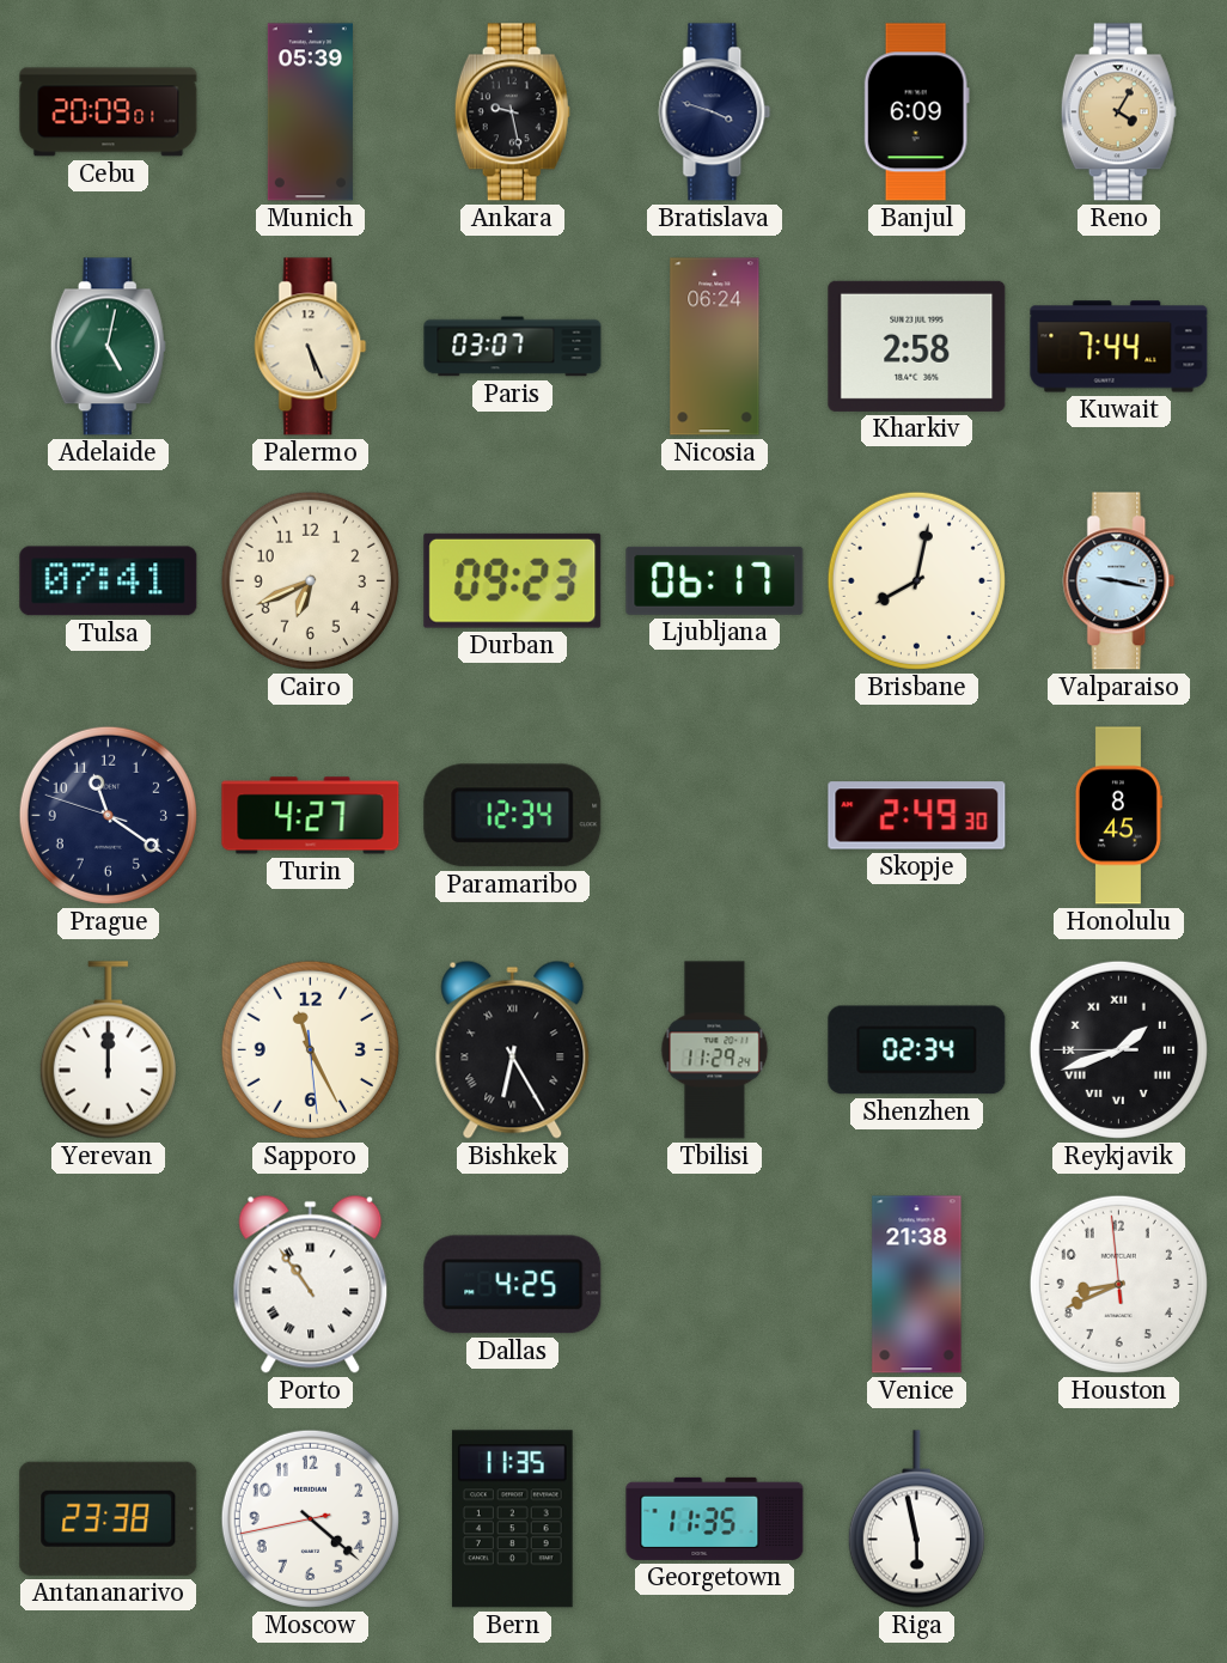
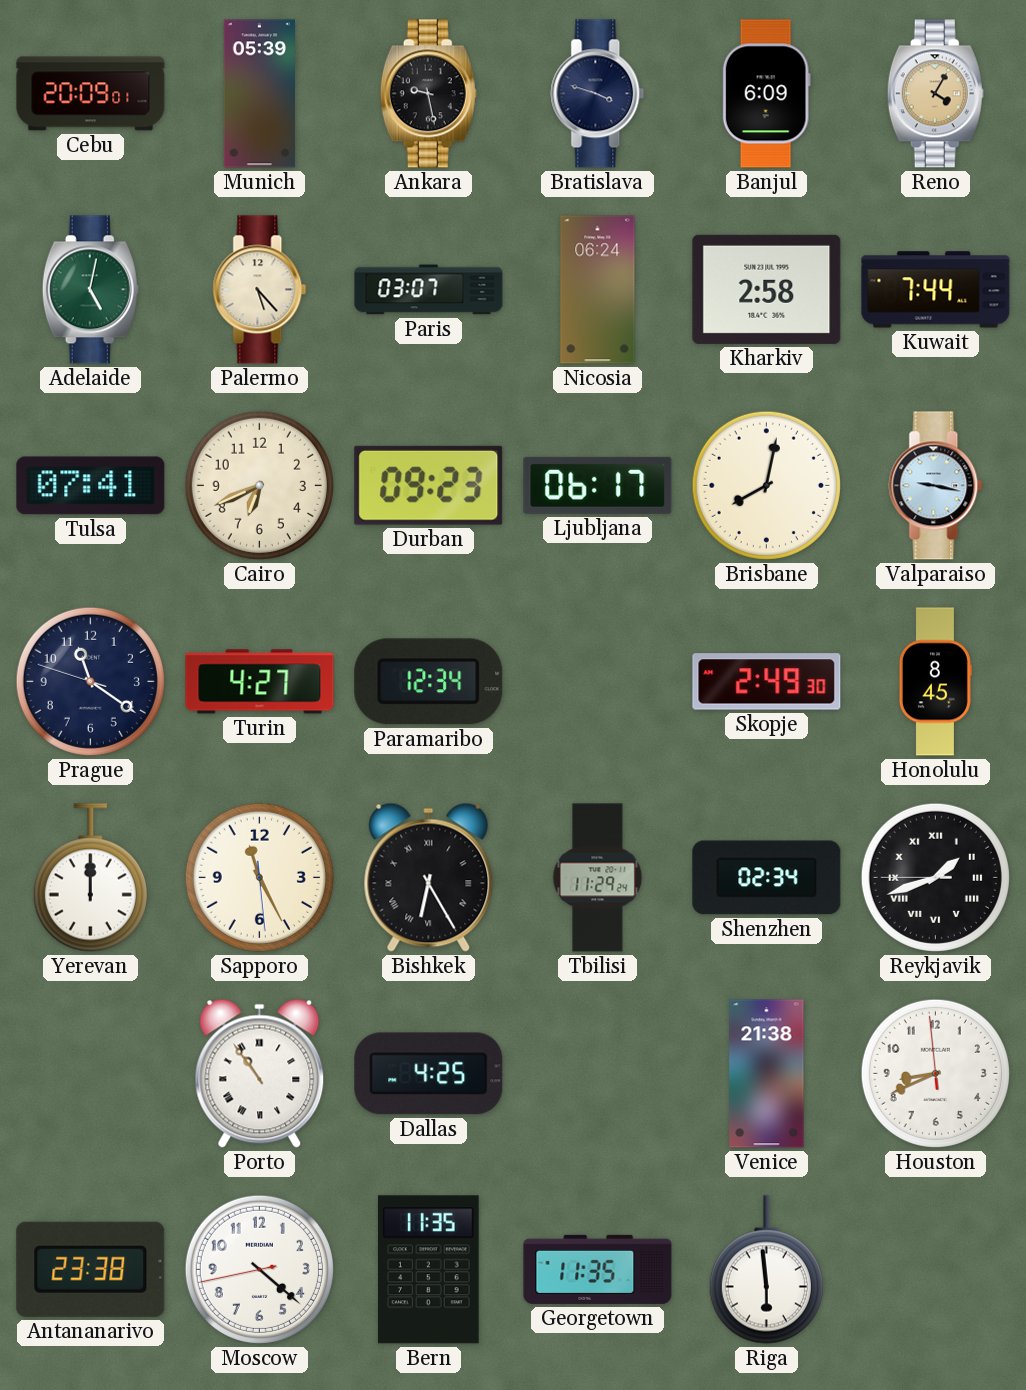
Palermo: 5:26 -> 5:23 (260, 290)
Riga: 5:58 -> 5:59 (766, 1270)
